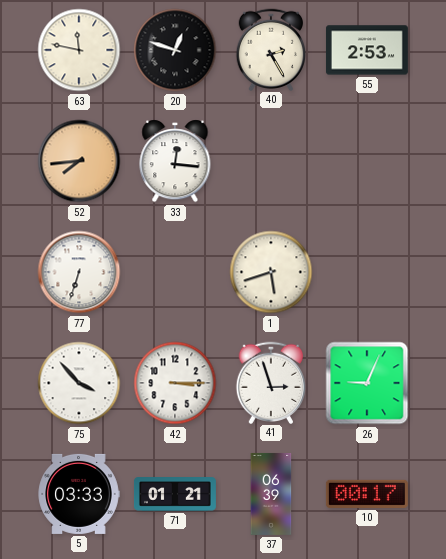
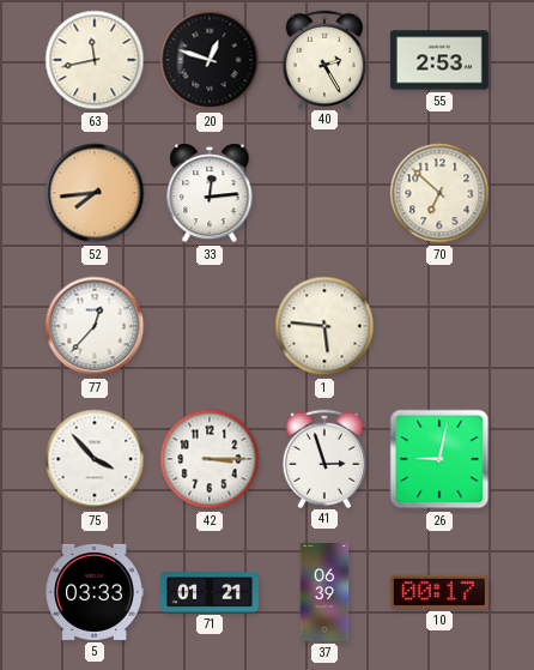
63: 11:47 -> 11:43 (95, 60)
33: 12:16 -> 12:14 (210, 193)
70: none -> 6:52 (439, 193)
77: 6:33 -> 12:37 (95, 326)
1: 5:42 -> 5:46 (324, 326)
26: 9:04 -> 9:02 (439, 459)
